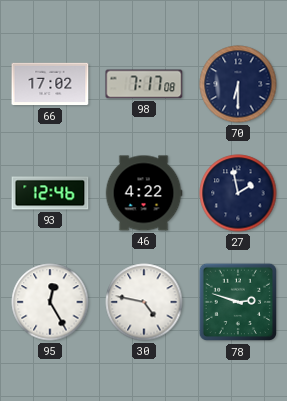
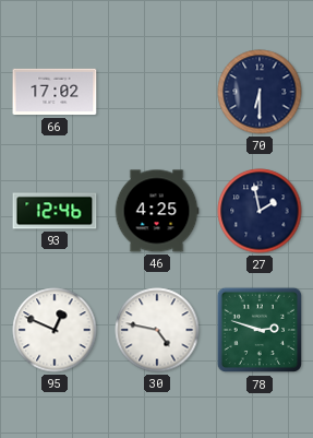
98: 7:17 -> none (144, 84)
46: 4:22 -> 4:25 (157, 211)
95: 12:25 -> 12:49 (55, 330)
